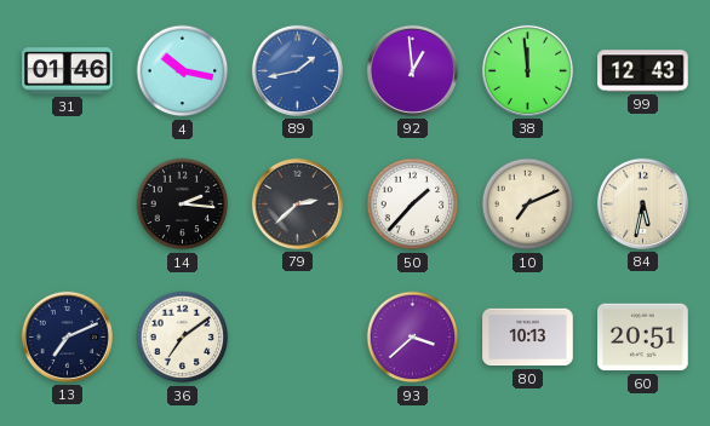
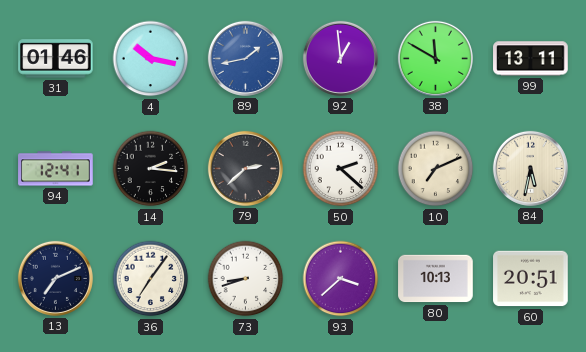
38: 11:59 -> 11:50 (435, 58)
99: 12:43 -> 13:11 (531, 59)
94: none -> 12:41 (56, 169)
50: 1:37 -> 2:22 (341, 169)
36: 7:09 -> 7:06 (151, 279)
73: none -> 8:42 (246, 279)
